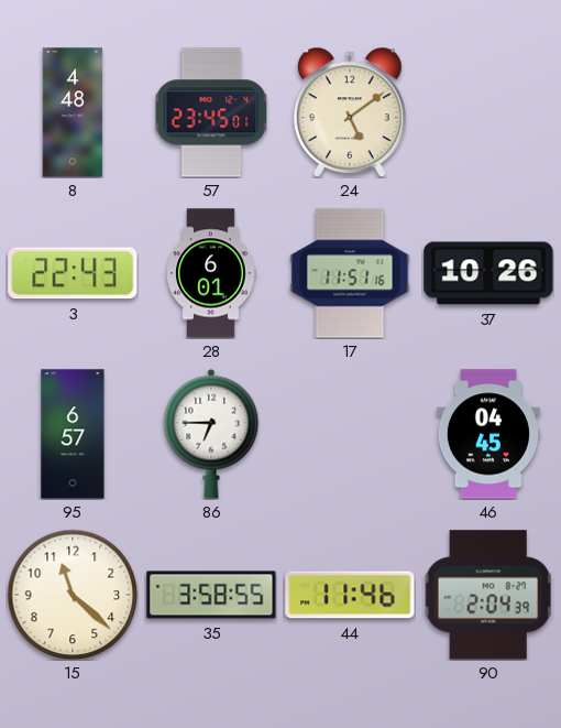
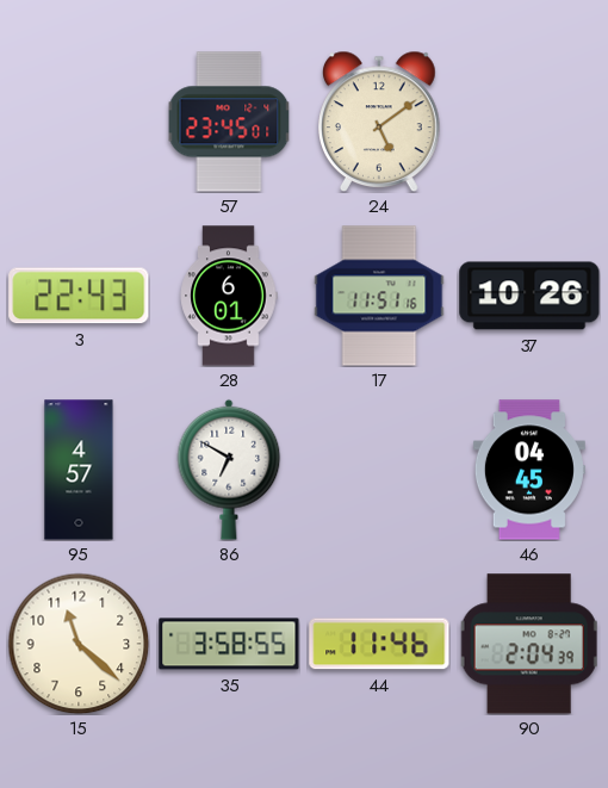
8: 4:48 -> none (73, 112)
95: 6:57 -> 4:57 (79, 470)
86: 6:45 -> 6:50 (229, 470)
